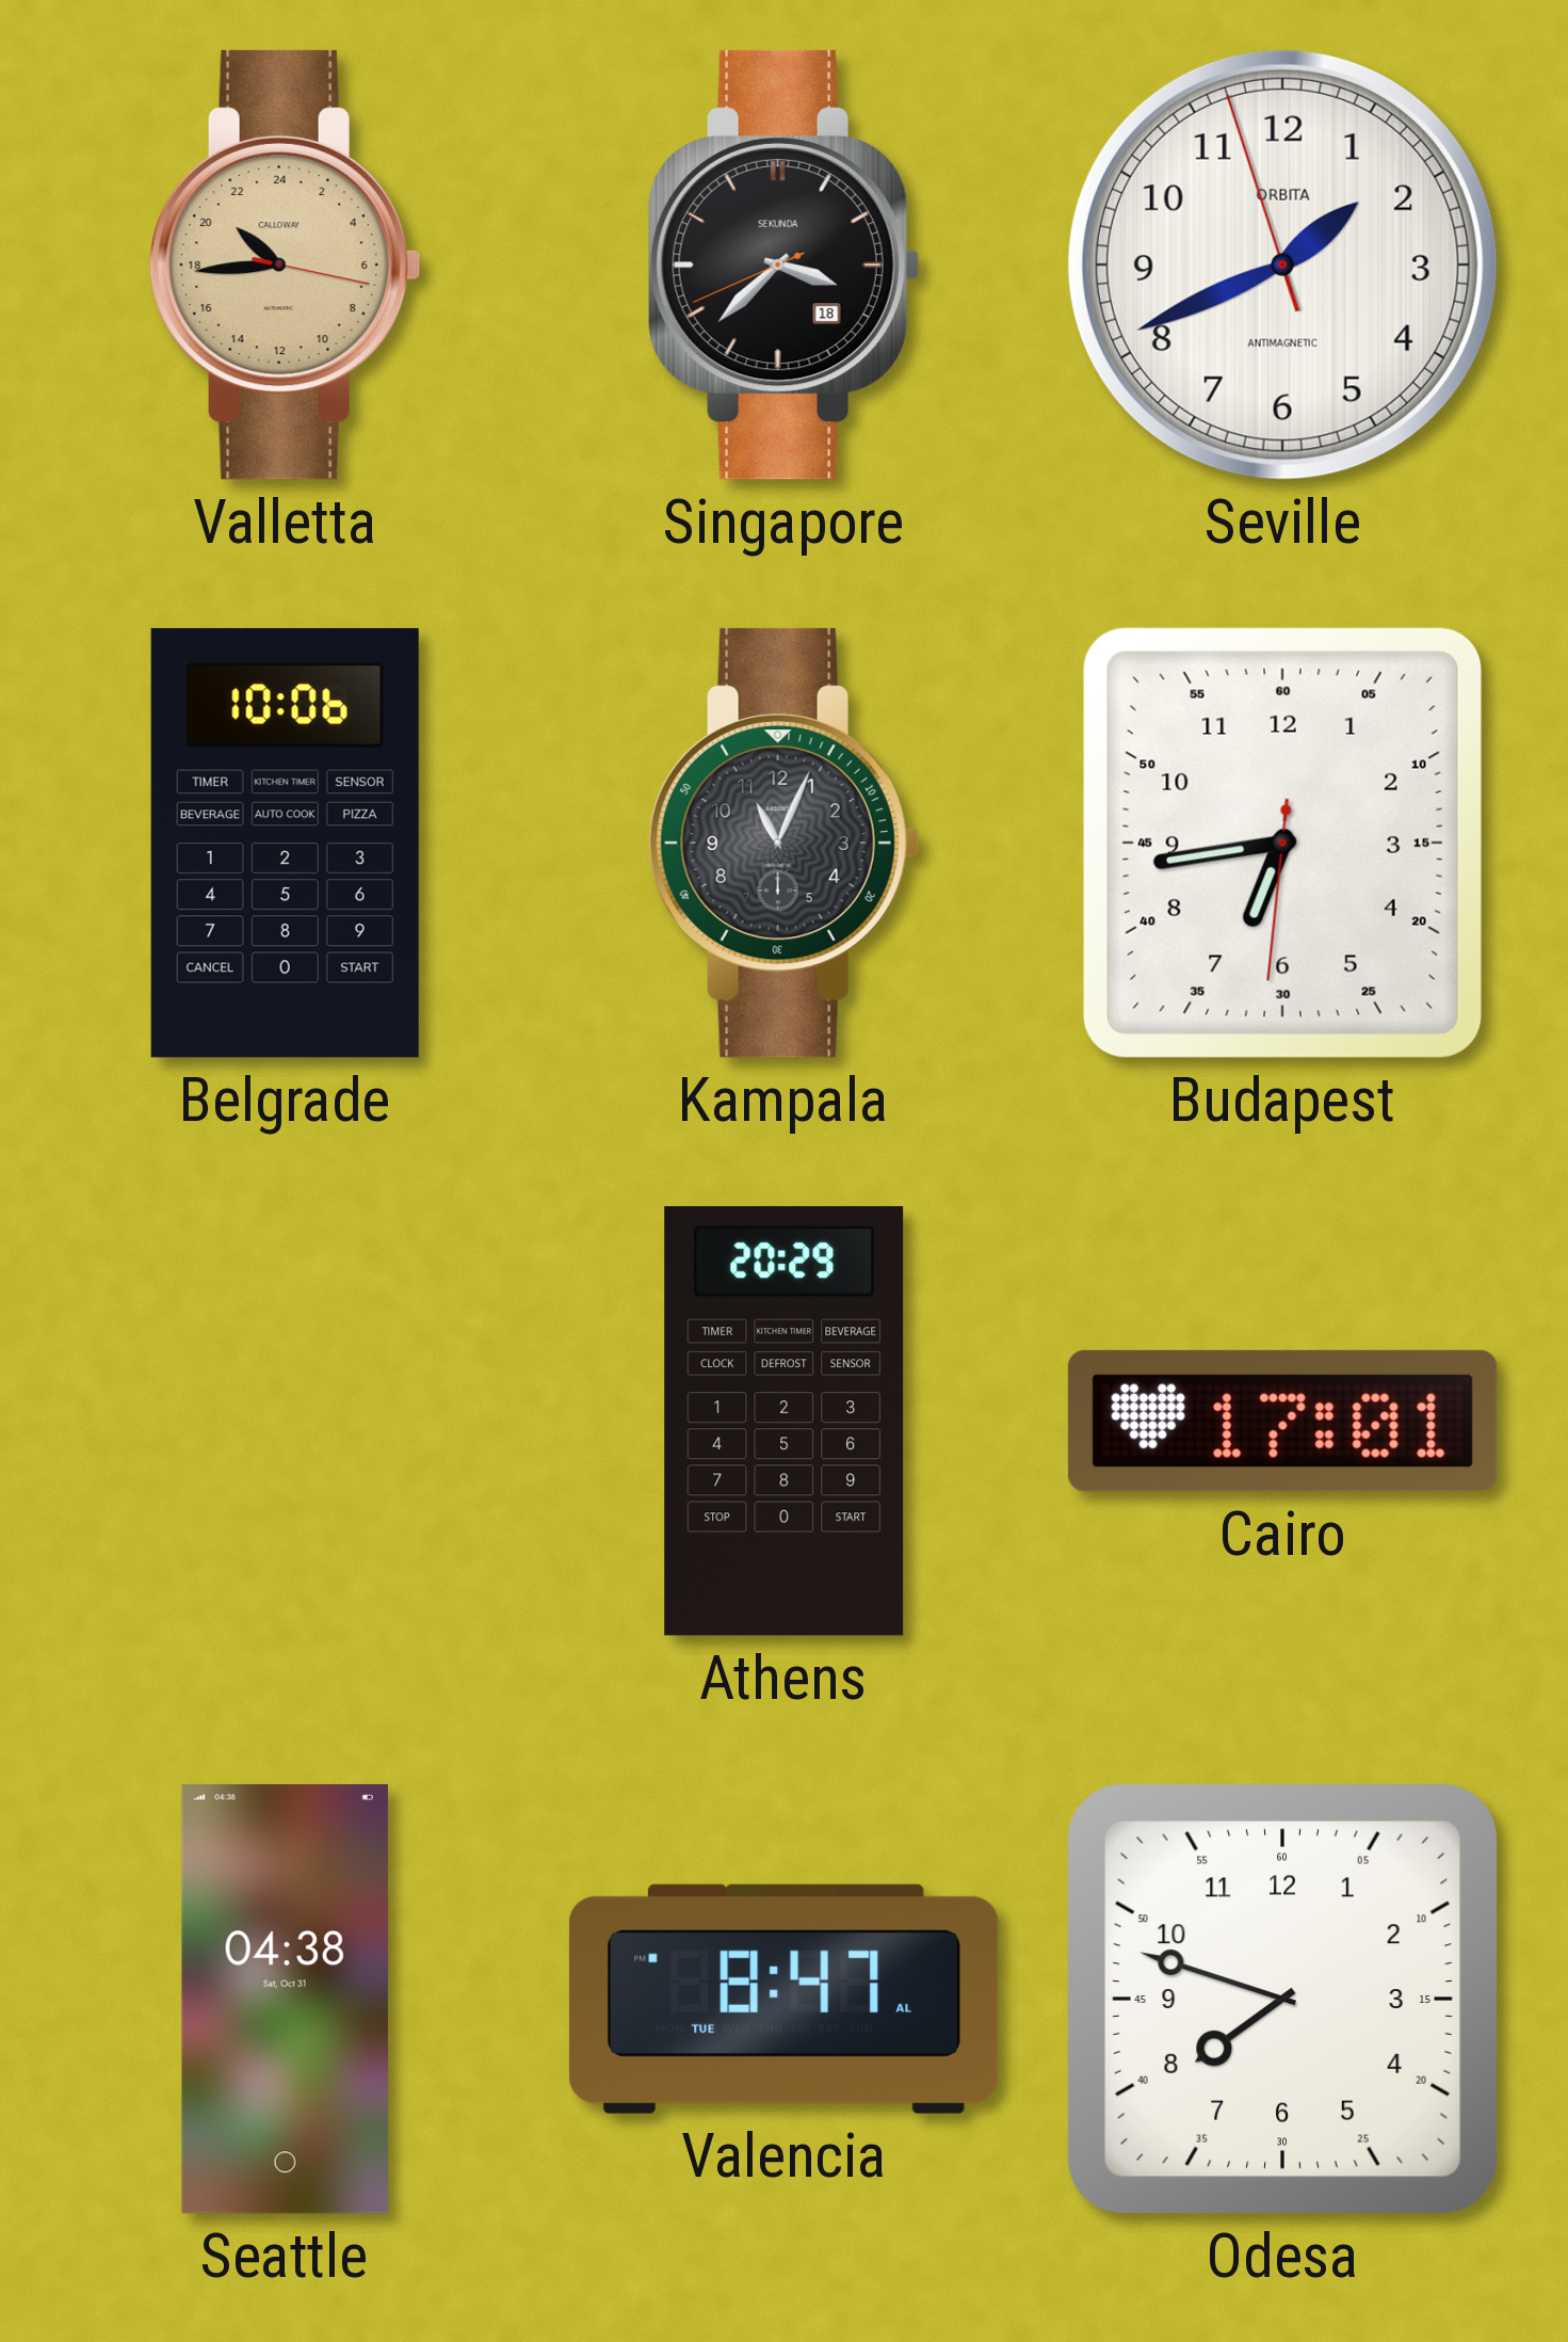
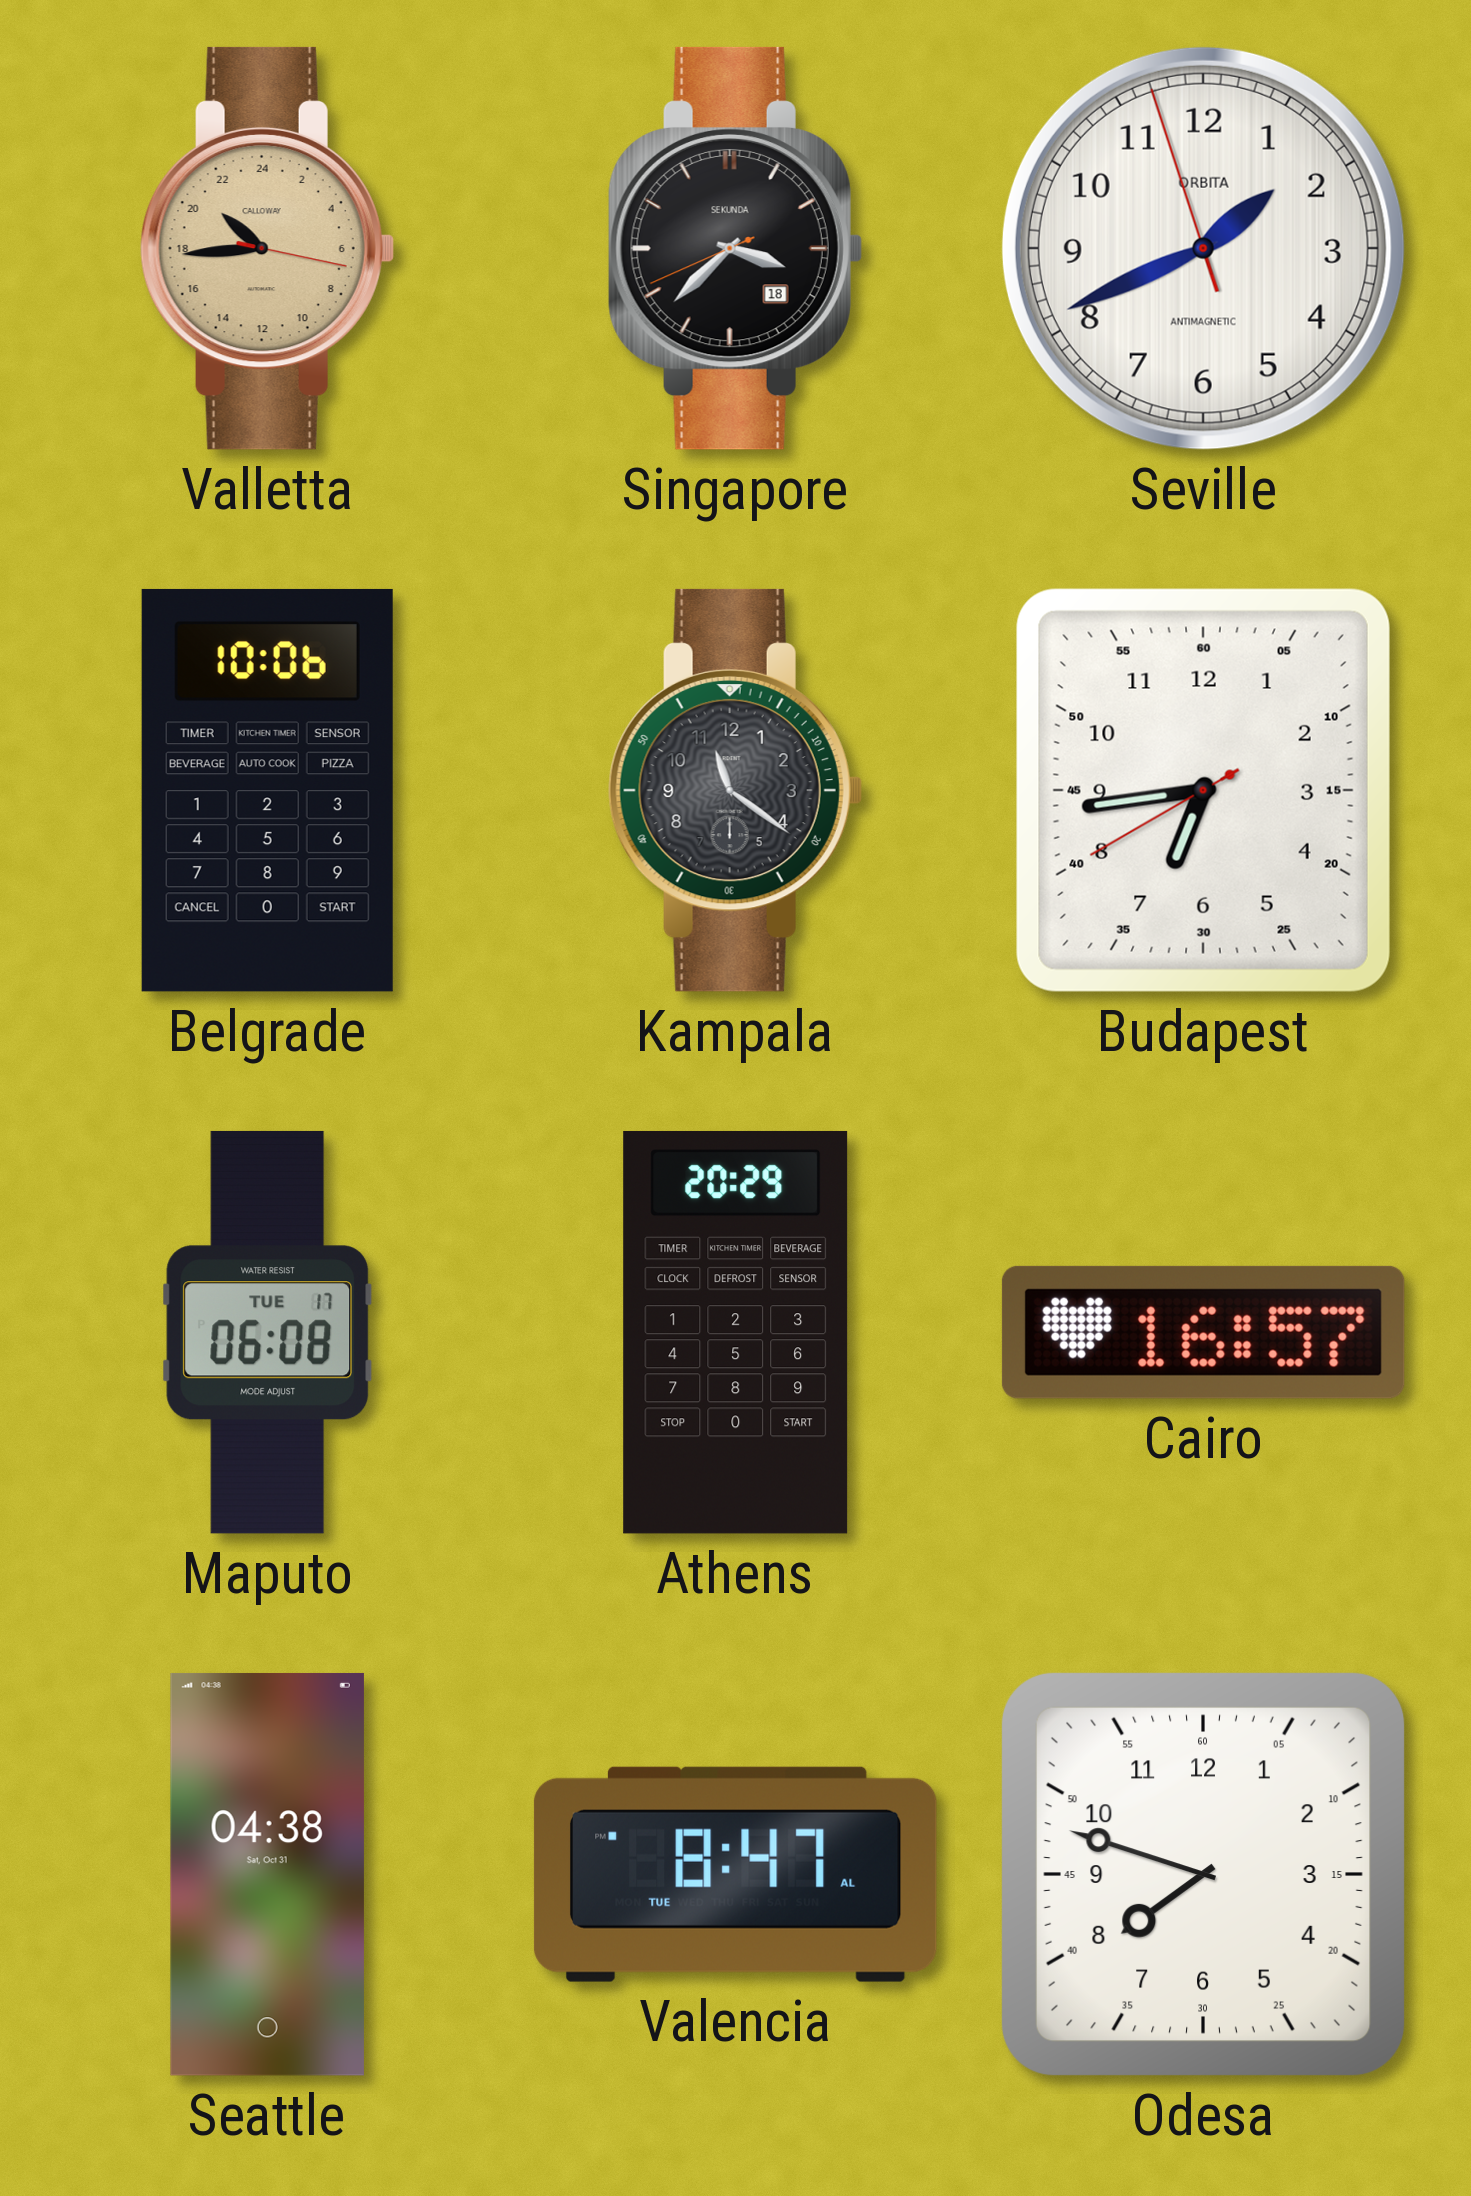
Kampala: 11:04 -> 11:21 (735, 790)
Budapest: 6:43:31 -> 6:43:40 (1203, 790)
Maputo: none -> 06:08 (268, 1332)
Cairo: 17:01 -> 16:57 (1203, 1332)
